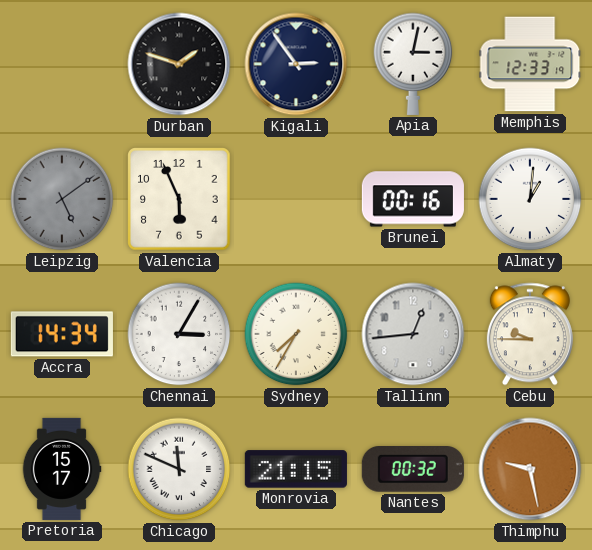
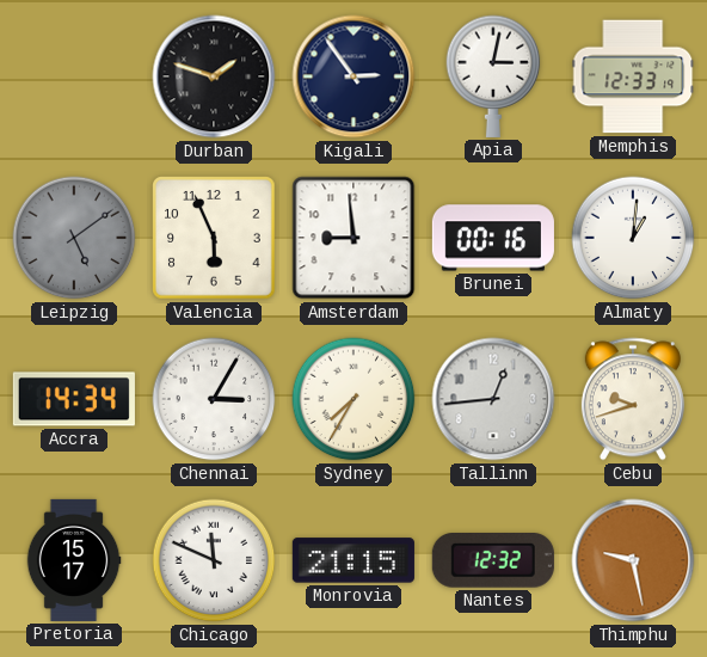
Amsterdam: none -> 8:59 (353, 238)
Cebu: 9:45 -> 9:42 (633, 399)
Nantes: 00:32 -> 12:32 (493, 561)
